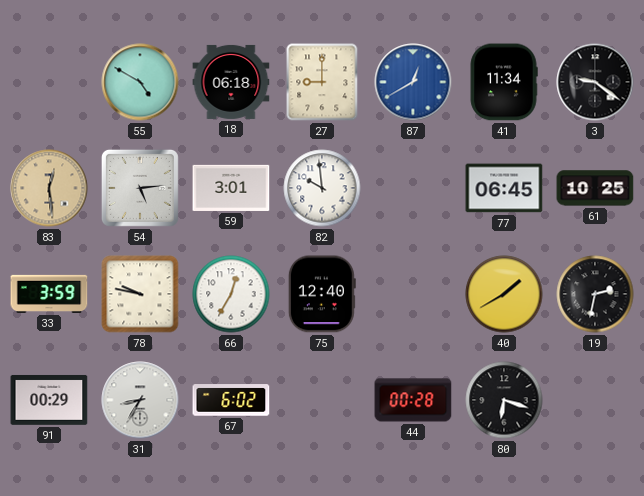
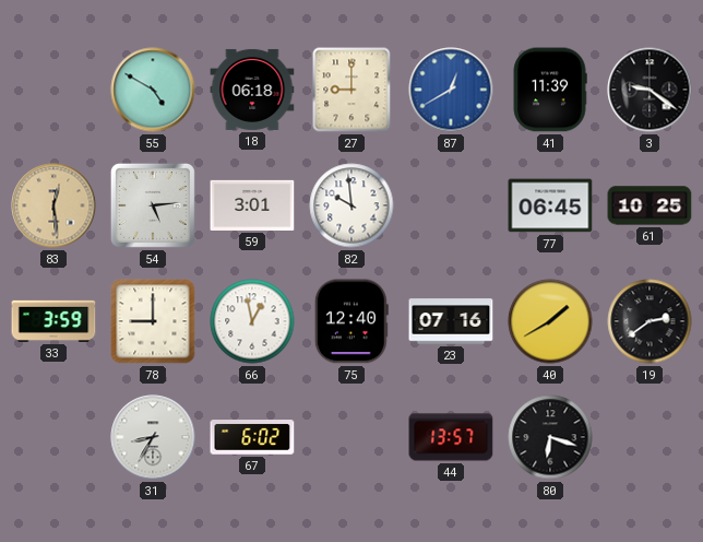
41: 11:34 -> 11:39 (550, 90)
78: 9:47 -> 9:00 (153, 321)
66: 12:35 -> 12:58 (252, 321)
23: none -> 07:16 (451, 321)
19: 2:32 -> 2:39 (650, 321)
91: 00:29 -> none (49, 400)
44: 00:28 -> 13:57 (451, 437)
